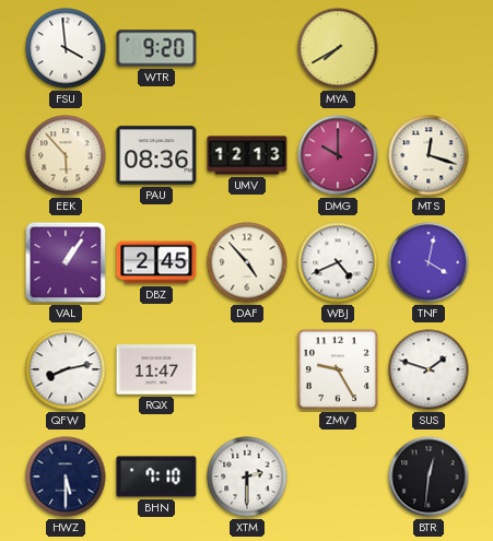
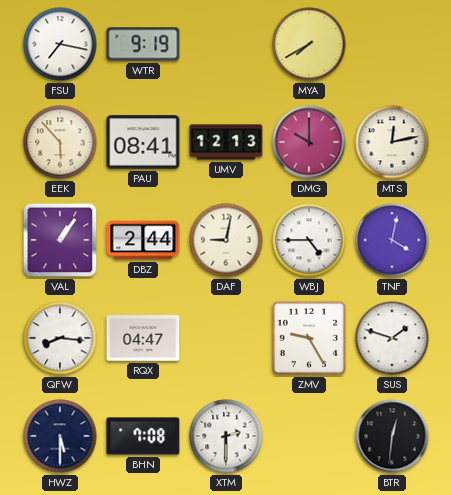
FSU: 3:59 -> 7:17 (60, 44)
WTR: 9:20 -> 9:19 (143, 44)
PAU: 08:36 -> 08:41 (143, 142)
MTS: 12:18 -> 12:13 (392, 142)
DBZ: 2:45 -> 2:44 (143, 240)
DAF: 4:53 -> 9:02 (226, 240)
WBJ: 4:41 -> 4:45 (309, 240)
QFW: 8:13 -> 8:16 (60, 338)
RQX: 11:47 -> 04:47 (143, 338)
BHN: 7:10 -> 7:08 (143, 436)
